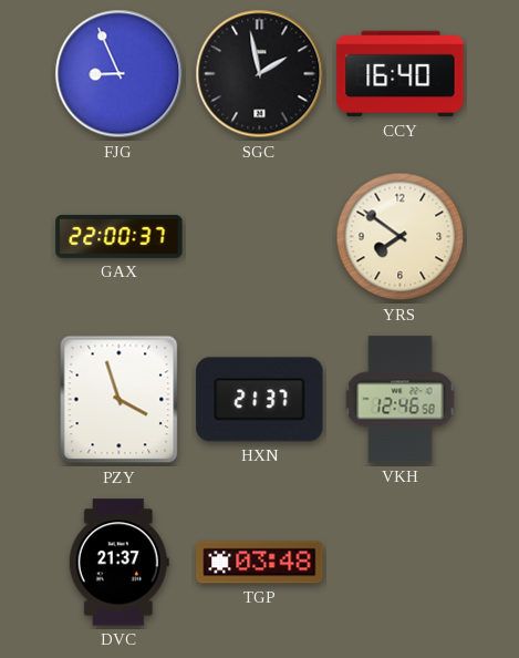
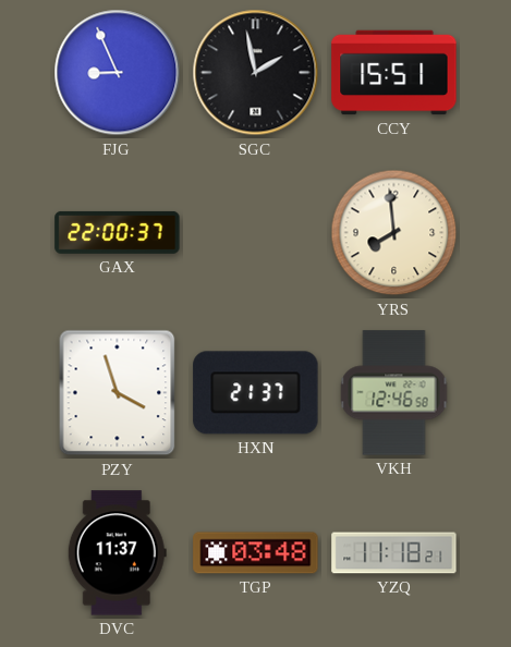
CCY: 16:40 -> 15:51 (394, 73)
YRS: 7:51 -> 7:59 (394, 233)
DVC: 21:37 -> 11:37 (117, 553)
YZQ: none -> 11:18 (394, 553)
